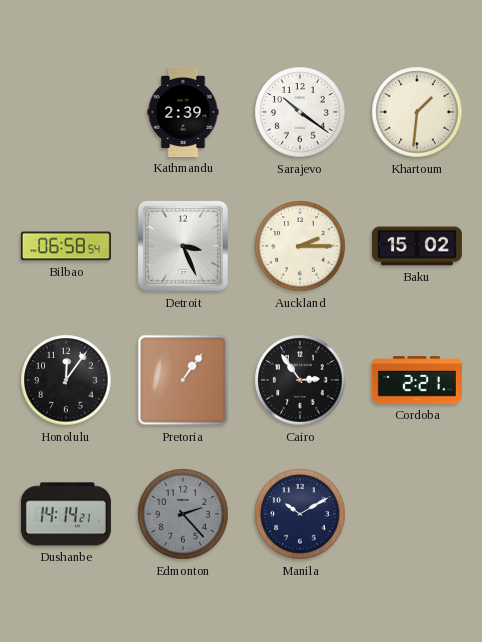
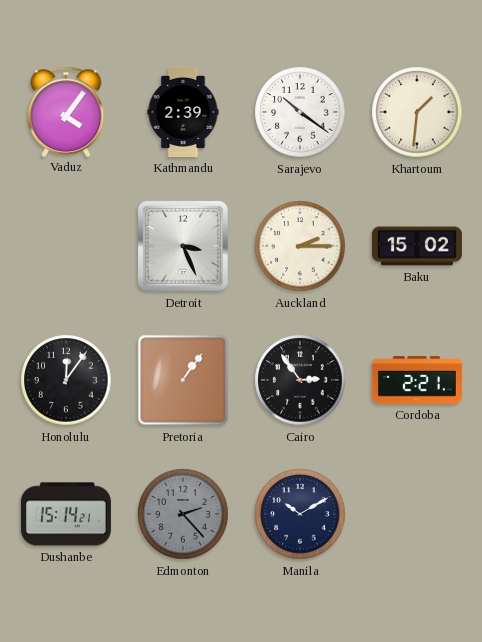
Vaduz: none -> 4:06 (66, 111)
Bilbao: 06:58 -> none (66, 246)
Dushanbe: 14:14 -> 15:14 (66, 514)
